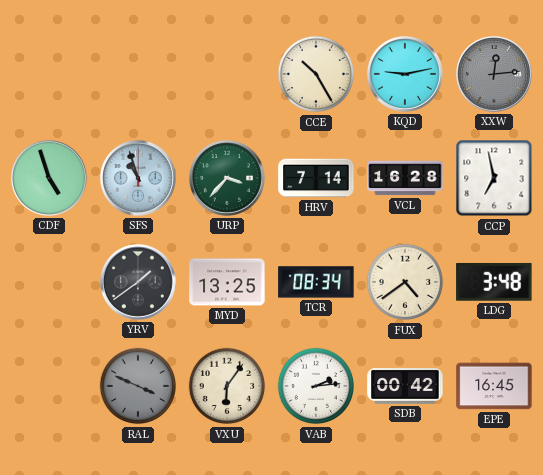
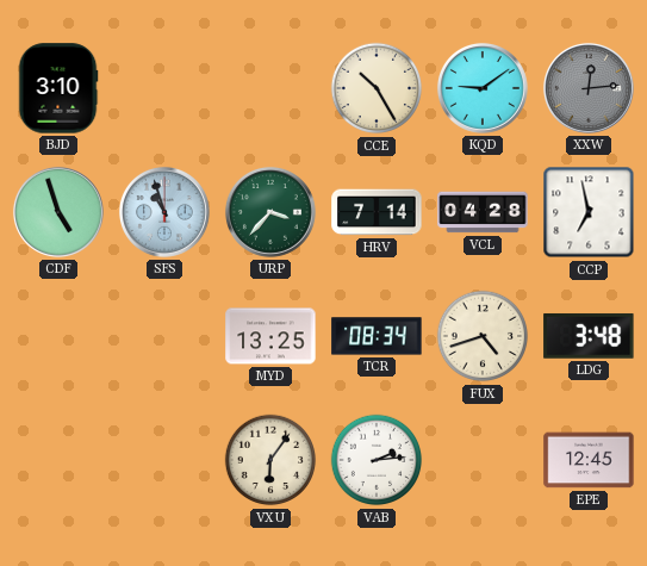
BJD: none -> 3:10 (58, 88)
KQD: 9:13 -> 9:09 (483, 88)
VCL: 16:28 -> 04:28 (483, 212)
YRV: 1:39 -> none (138, 282)
FUX: 4:39 -> 4:42 (483, 336)
RAL: 3:49 -> none (138, 386)
SDB: 00:42 -> none (405, 386)
EPE: 16:45 -> 12:45 (589, 460)
